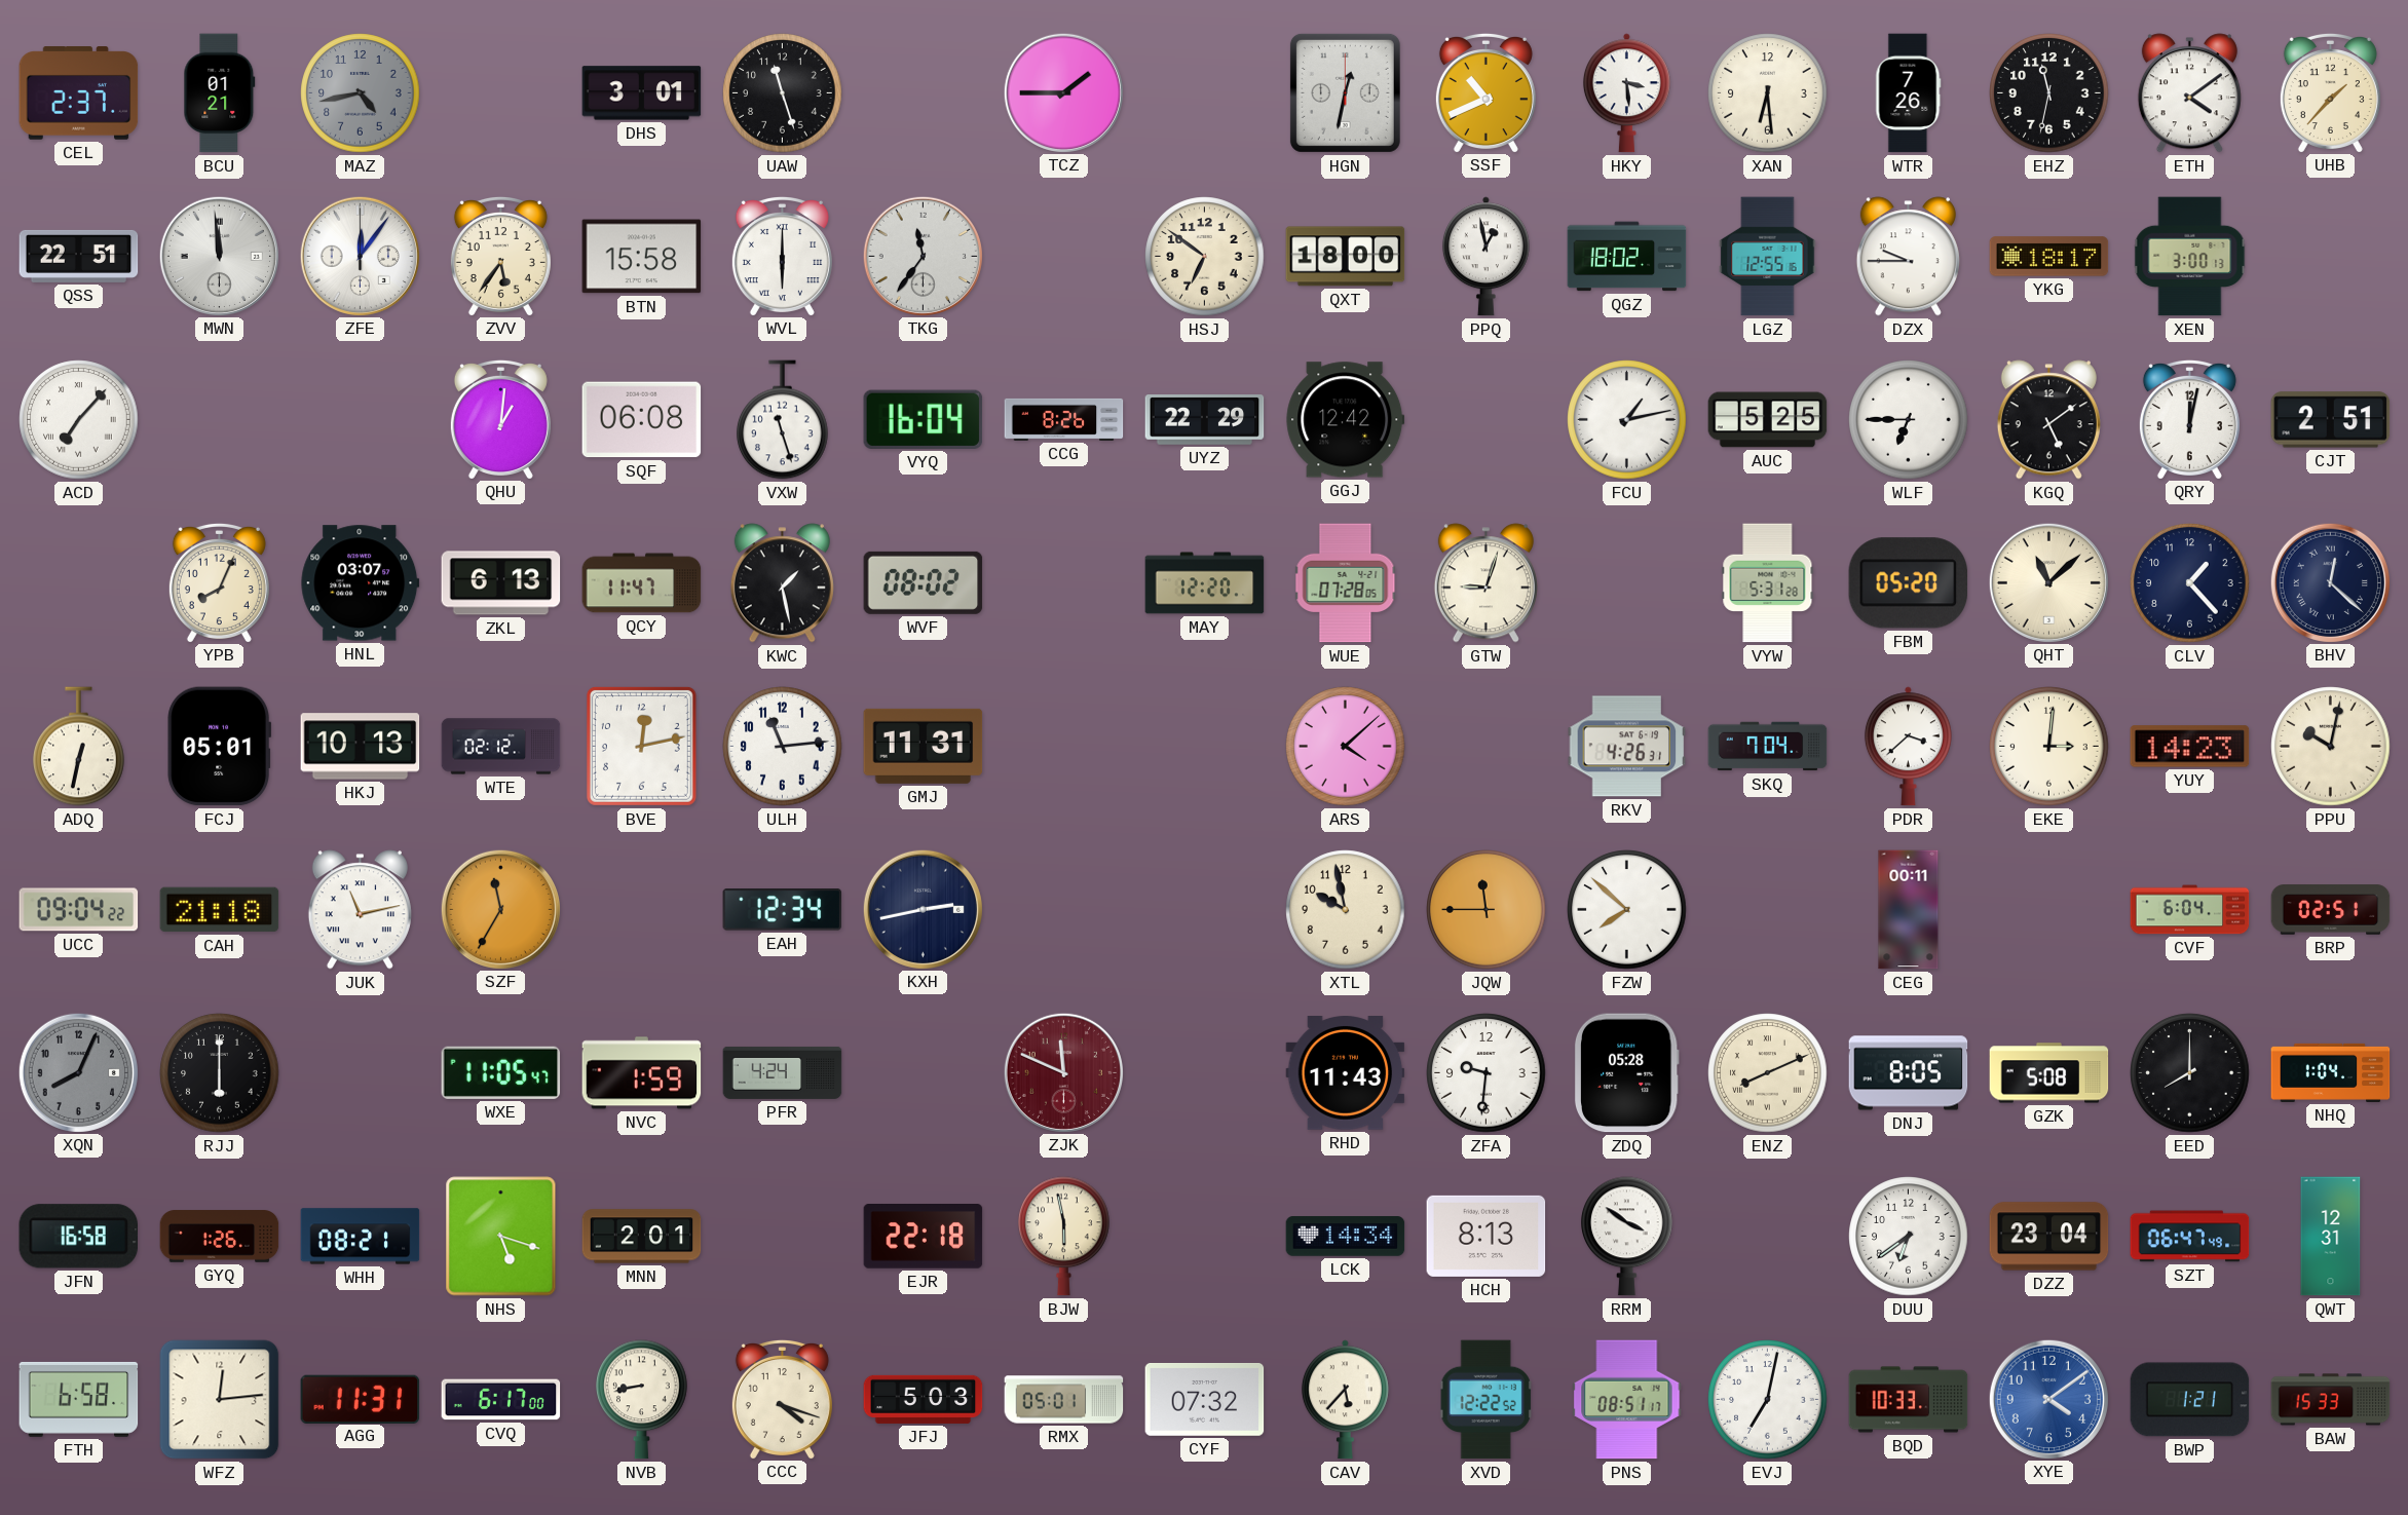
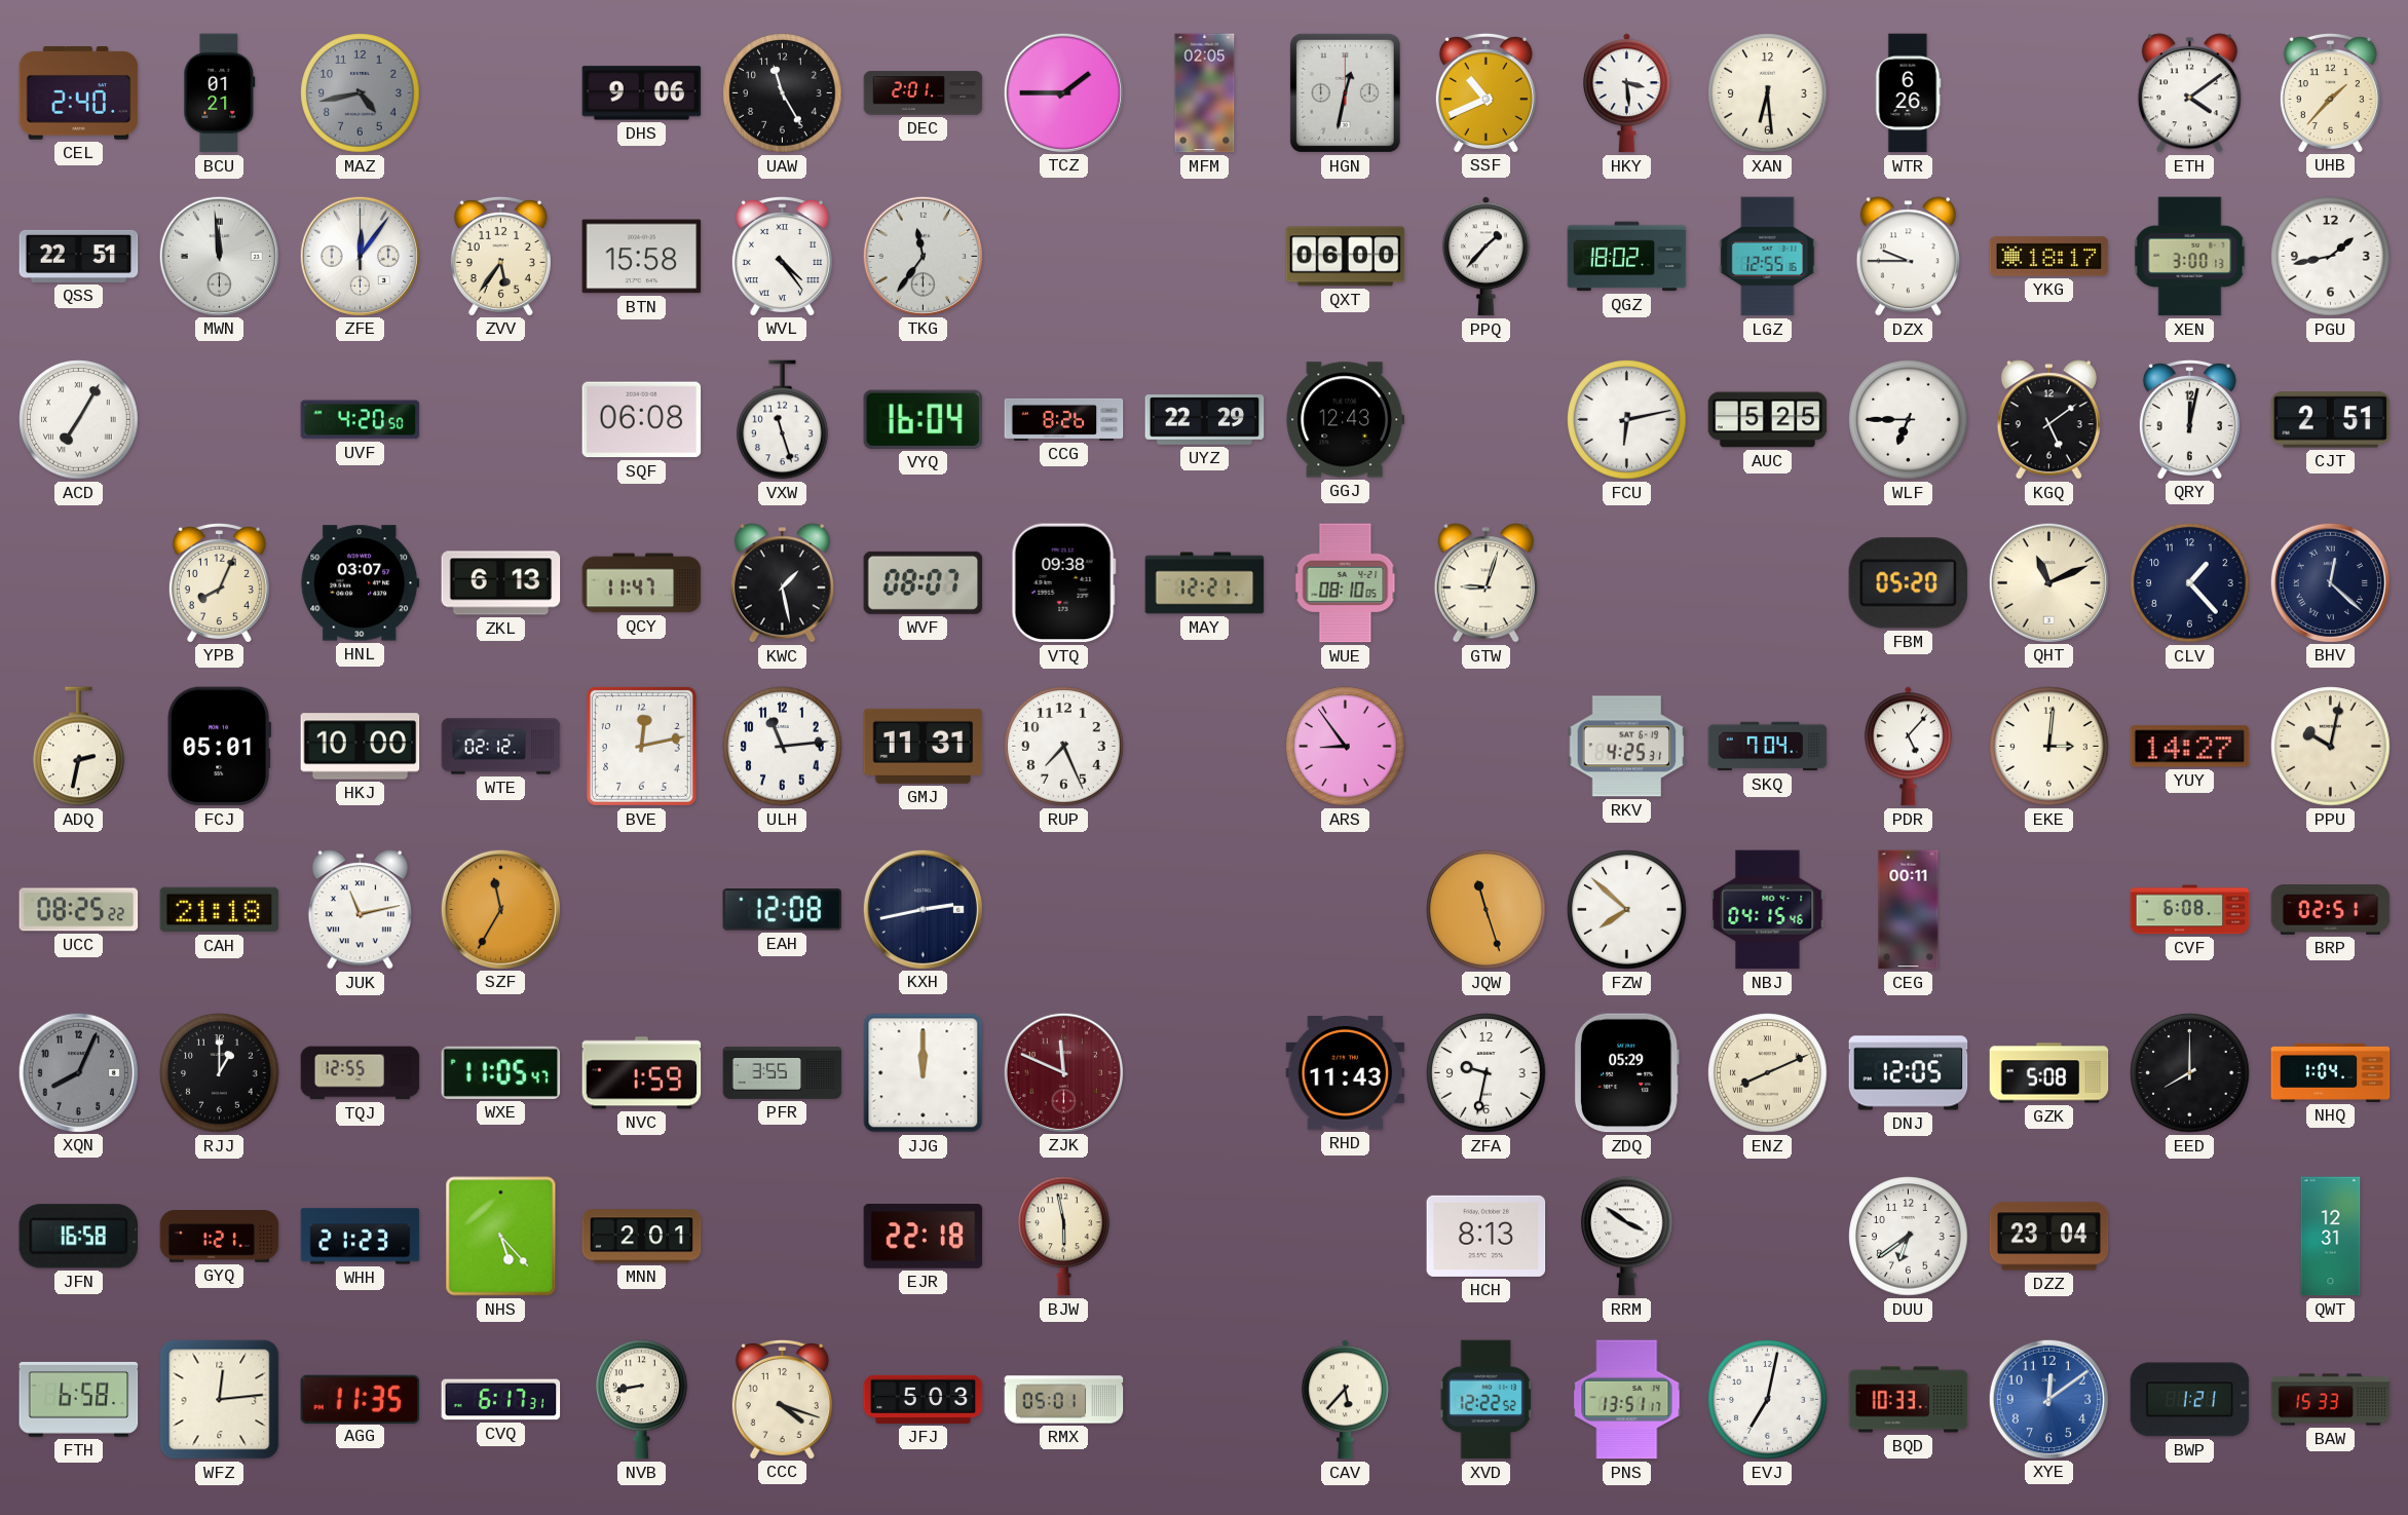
CEL: 2:37 -> 2:40 (79, 93)
DHS: 3:01 -> 9:06 (642, 93)
UAW: 11:27 -> 11:25 (783, 93)
DEC: none -> 2:01 (924, 93)
MFM: none -> 02:05 (1205, 93)
WTR: 7:26 -> 6:26 (1909, 93)
EHZ: 11:32 -> none (2049, 93)
WVL: 6:00 -> 4:24 (782, 256)
HSJ: 6:51 -> none (1205, 257)
QXT: 18:00 -> 06:00 (1346, 257)
PPQ: 12:58 -> 1:37 (1485, 257)
PGU: none -> 1:43 (2331, 257)
ACD: 7:07 -> 7:05 (79, 420)
UVF: none -> 4:20 (361, 420)
QHU: 1:01 -> none (500, 419)
GGJ: 12:42 -> 12:43 (1346, 420)
FCU: 1:13 -> 6:13 (1627, 420)
WVF: 08:02 -> 08:07 (924, 582)
VTQ: none -> 09:38 (1063, 583)
MAY: 12:20 -> 12:21 (1205, 583)
WUE: 07:28 -> 08:10 (1346, 583)
VYW: 5:31 -> none (1768, 583)
QHT: 11:08 -> 11:11 (2048, 582)
ADQ: 12:32 -> 2:32 (79, 747)
HKJ: 10:13 -> 10:00 (361, 747)
RUP: none -> 7:26 (1064, 747)
ARS: 4:08 -> 8:54 (1346, 747)
RKV: 4:26 -> 4:25 (1627, 747)
PDR: 3:38 -> 5:07 (1908, 747)
YUY: 14:23 -> 14:27 (2190, 747)
UCC: 09:04 -> 08:25 (79, 910)
EAH: 12:34 -> 12:08 (783, 910)
XTL: 9:58 -> none (1346, 910)
JQW: 11:45 -> 11:27 (1487, 910)
NBJ: none -> 04:15 (1768, 910)
CVF: 6:04 -> 6:08 (2190, 910)
RJJ: 6:00 -> 1:00 (220, 1073)
TQJ: none -> 12:55 (361, 1073)
PFR: 4:24 -> 3:55 (783, 1072)
JJG: none -> 12:00 (924, 1073)
ZFA: 9:31 -> 9:32 (1487, 1073)
ZDQ: 05:28 -> 05:29 (1626, 1073)
DNJ: 8:05 -> 12:05 (1909, 1073)
GYQ: 1:26 -> 1:21 (220, 1237)
WHH: 08:21 -> 21:23 (361, 1237)
NHS: 5:18 -> 5:23 (501, 1237)
LCK: 14:34 -> none (1346, 1237)
SZT: 06:47 -> none (2190, 1237)
AGG: 11:31 -> 11:35 (361, 1399)
CVQ: 6:17:00 -> 6:17:31 (501, 1400)
CYF: 07:32 -> none (1205, 1399)
PNS: 08:51 -> 13:51 (1627, 1400)
XYE: 4:09 -> 12:09 (2048, 1399)
